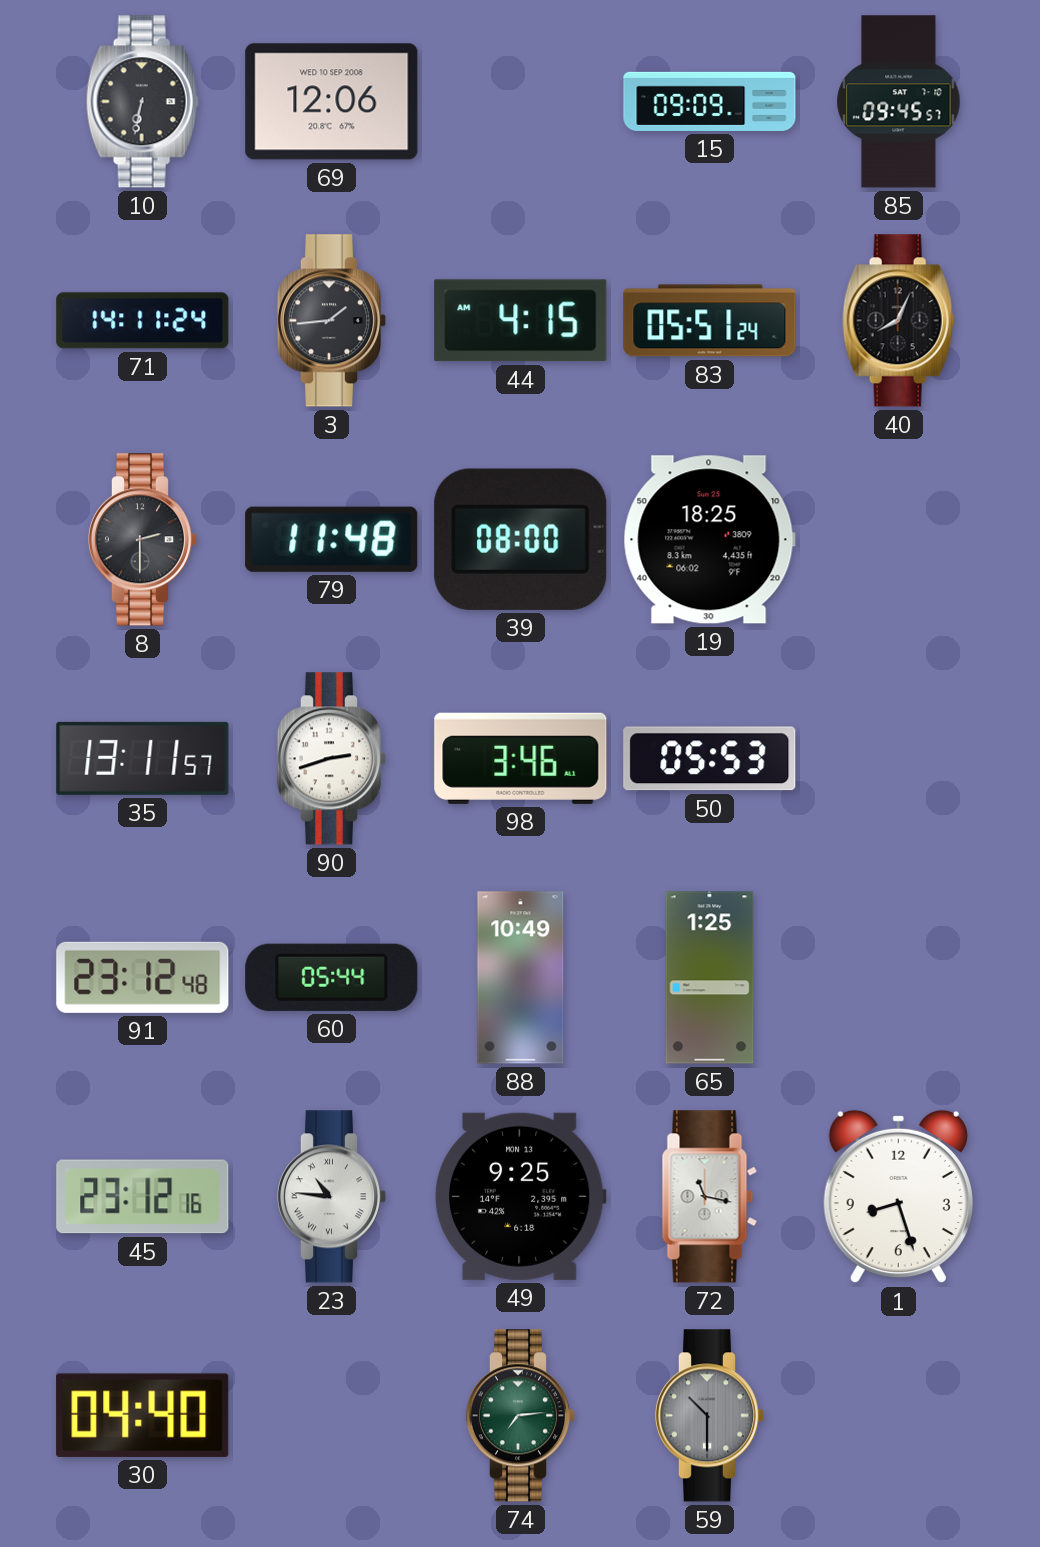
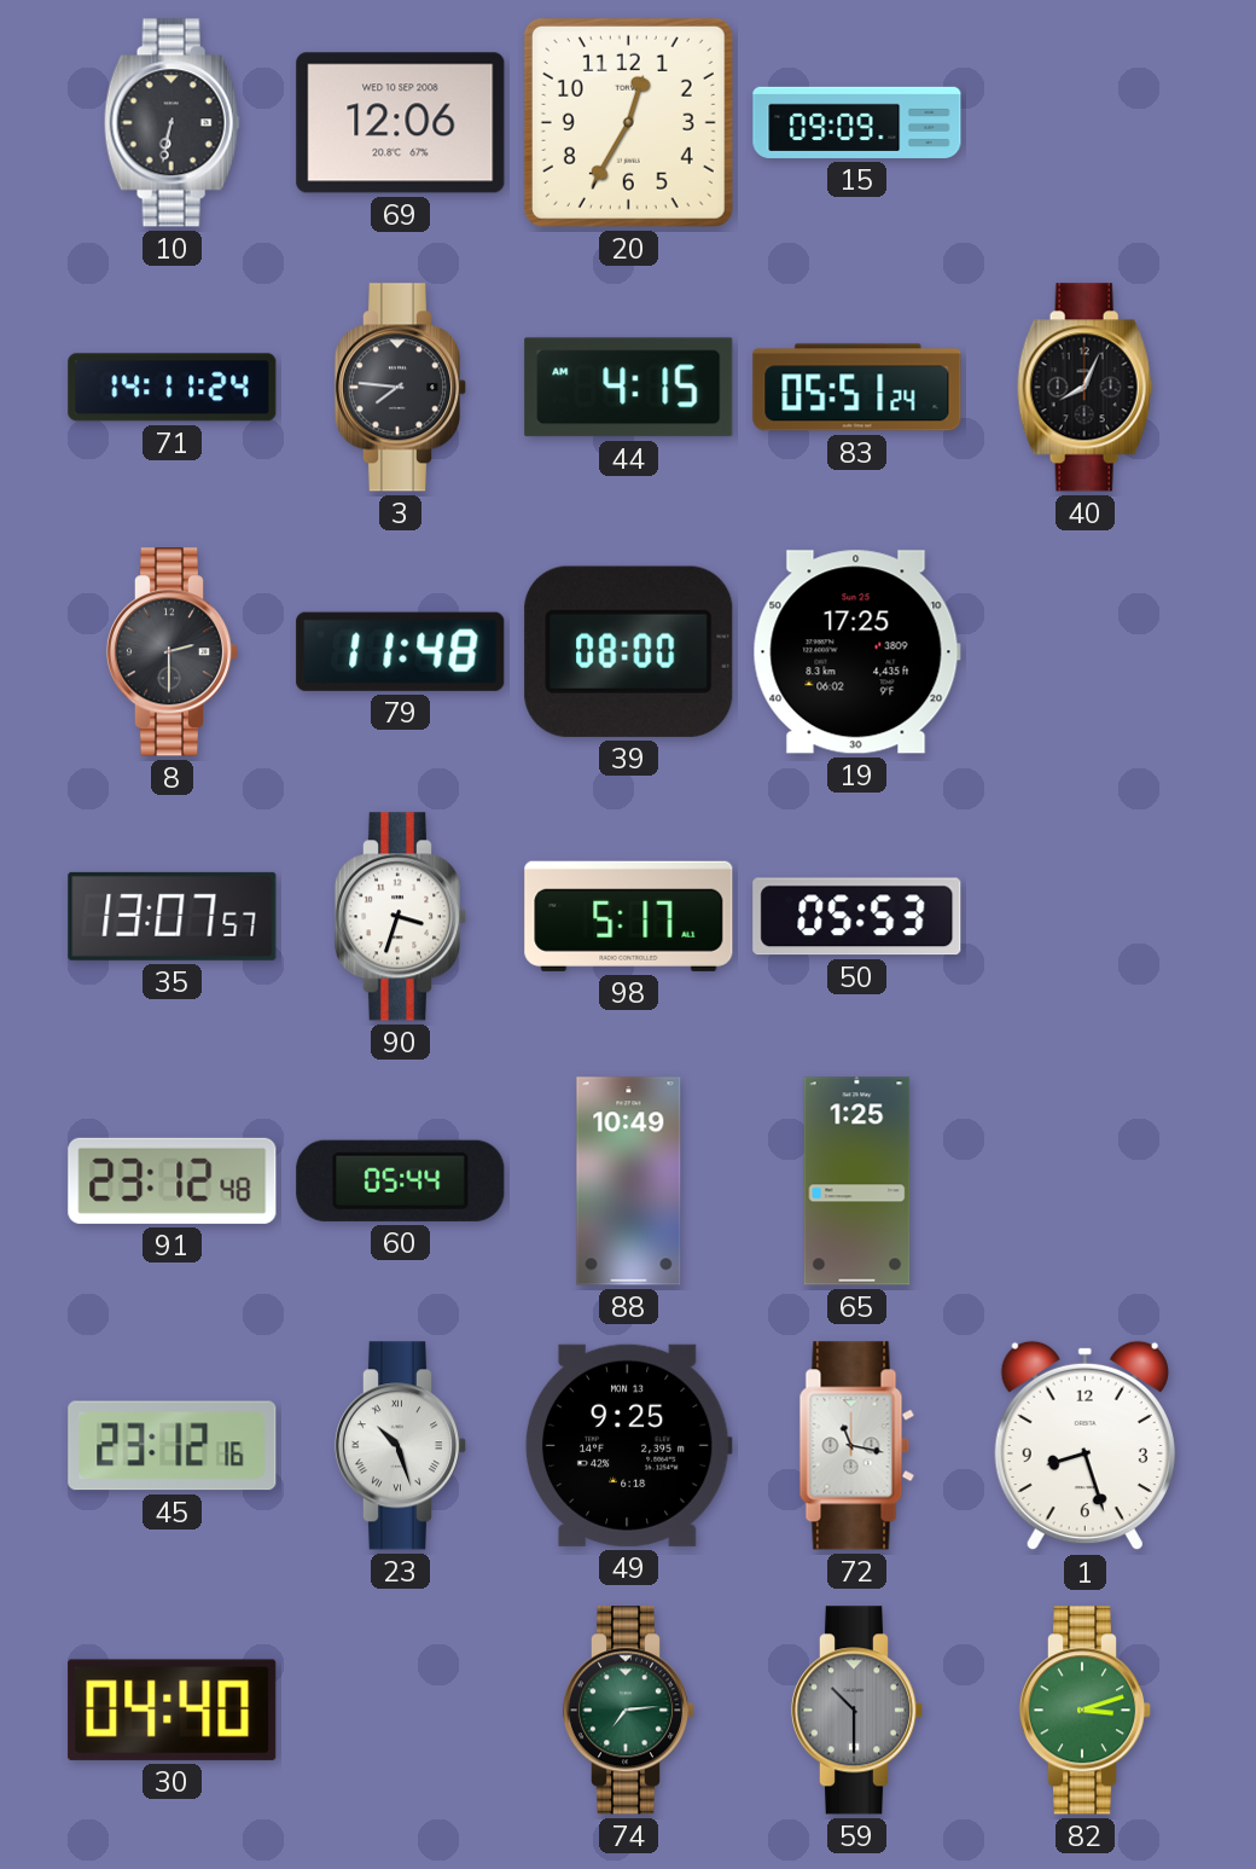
20: none -> 12:35 (628, 122)
85: 09:45 -> none (899, 102)
3: 1:44 -> 7:46 (401, 388)
19: 18:25 -> 17:25 (856, 652)
35: 13:11 -> 13:07 (173, 916)
90: 2:42 -> 3:33 (401, 917)
98: 3:46 -> 5:17 (629, 916)
23: 10:46 -> 10:27 (401, 1446)
82: none -> 3:12 (1086, 1711)
